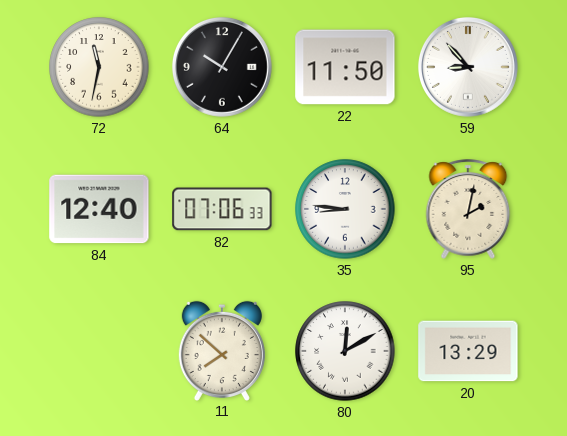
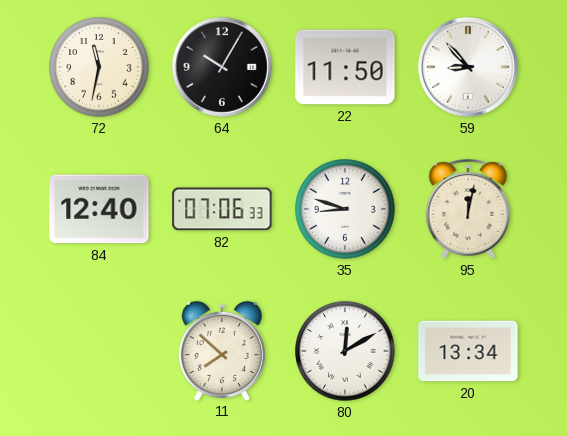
35: 8:46 -> 8:48 (345, 209)
95: 2:02 -> 12:02 (468, 209)
20: 13:29 -> 13:34 (468, 351)
